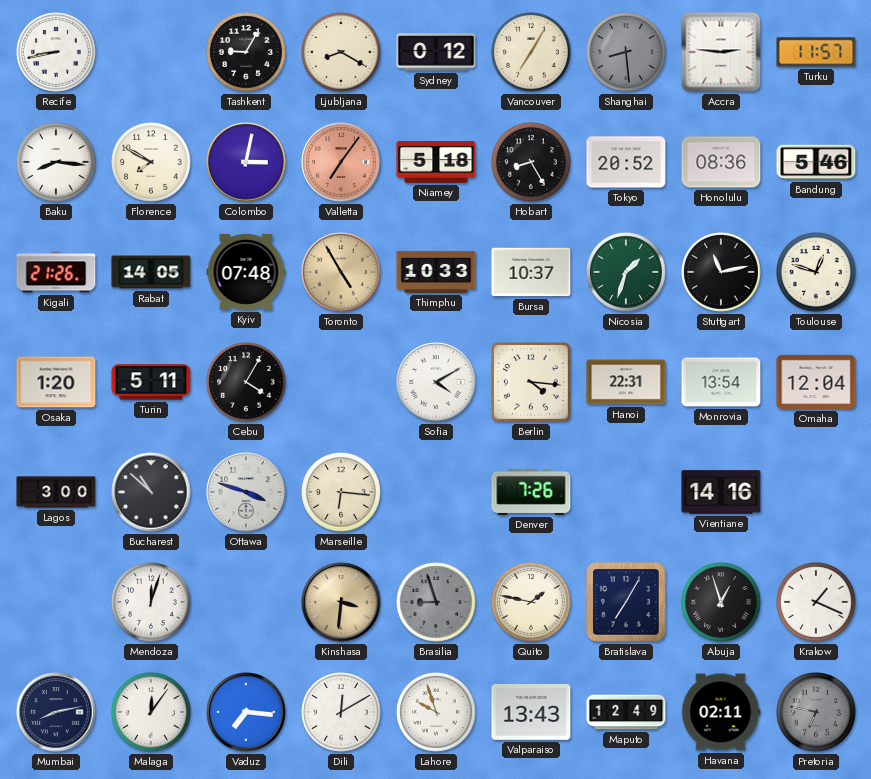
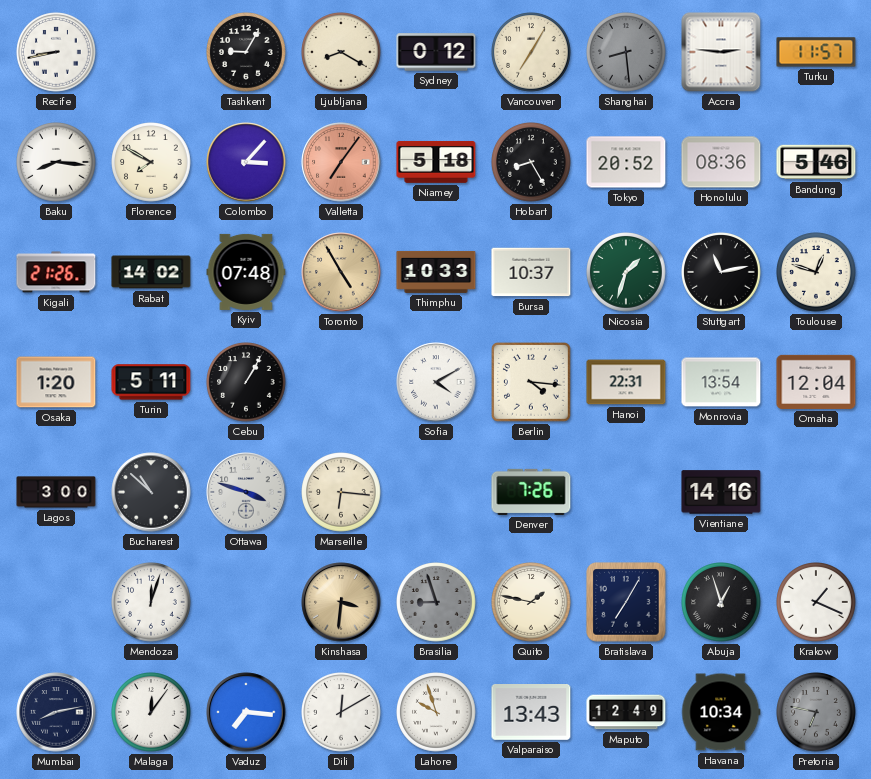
Colombo: 3:02 -> 3:07 (246, 162)
Rabat: 14:05 -> 14:02 (151, 272)
Cebu: 4:05 -> 1:05 (247, 383)
Havana: 02:11 -> 10:34 (721, 712)
